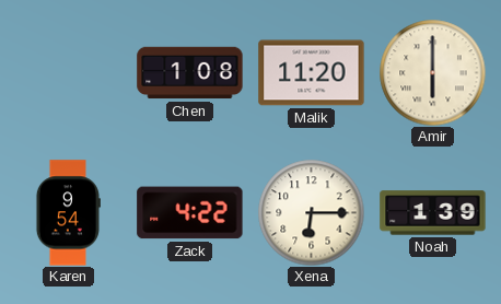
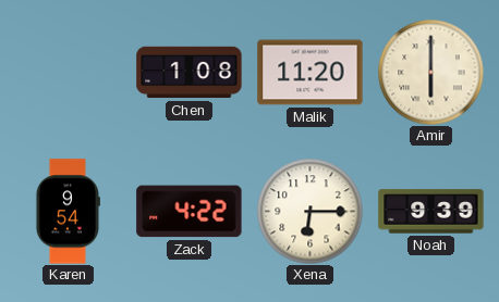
Noah: 1:39 -> 9:39 (431, 212)
